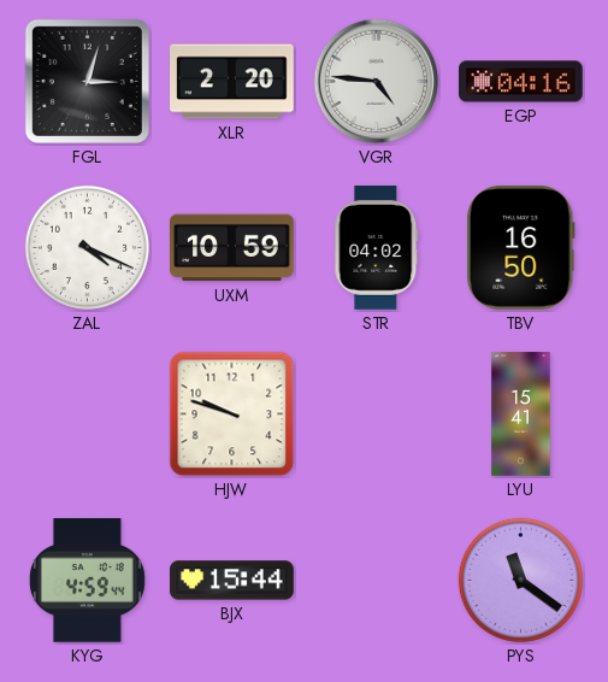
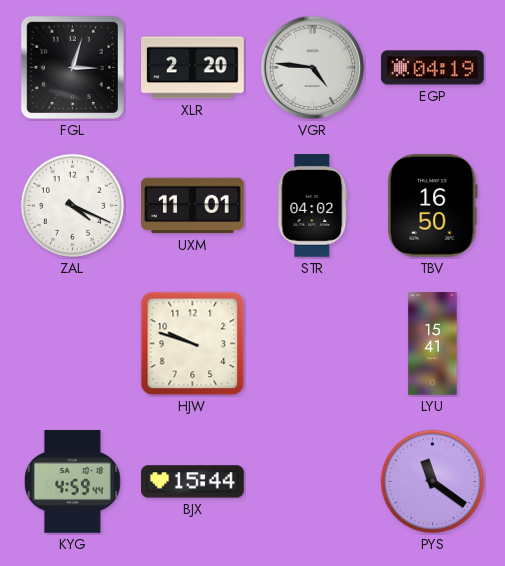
EGP: 04:16 -> 04:19 (433, 68)
UXM: 10:59 -> 11:01 (193, 206)
